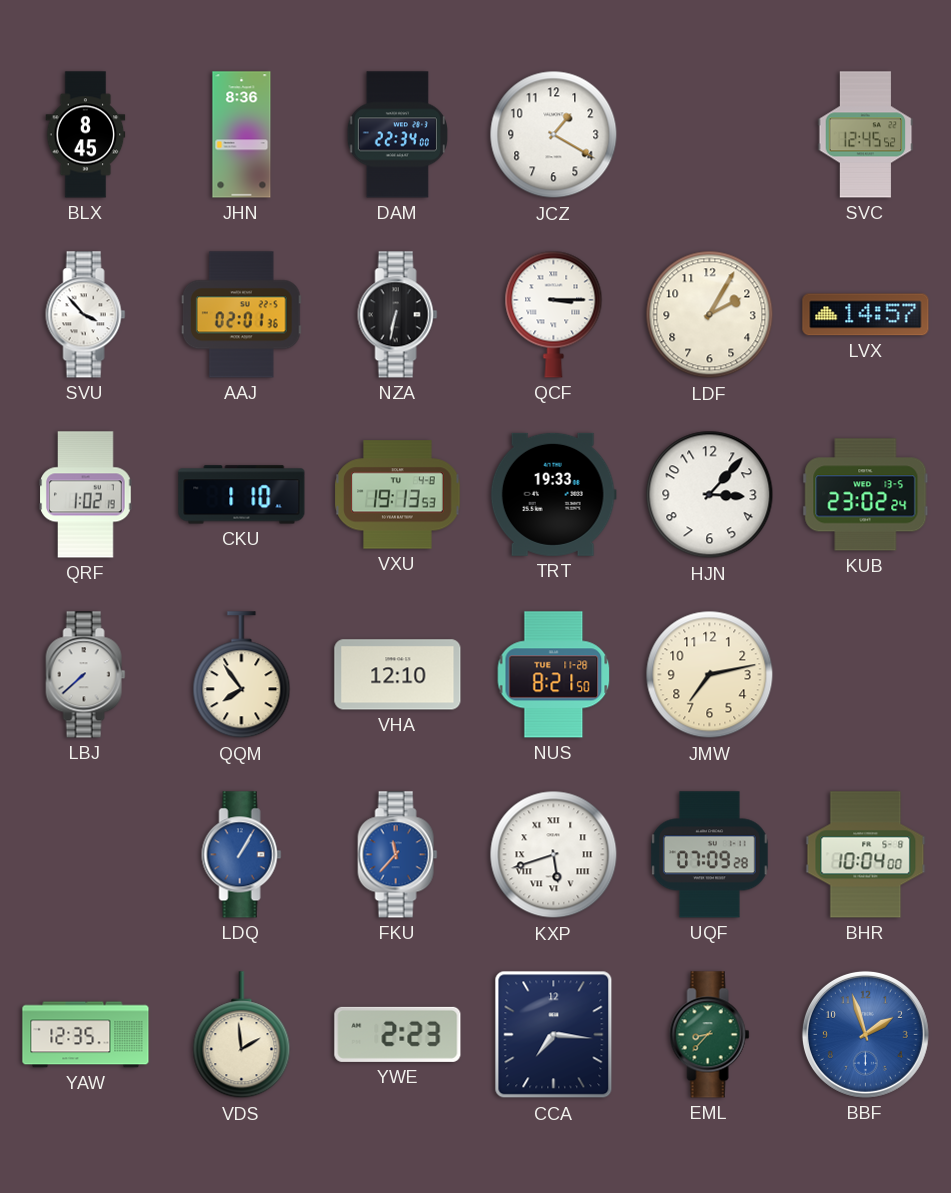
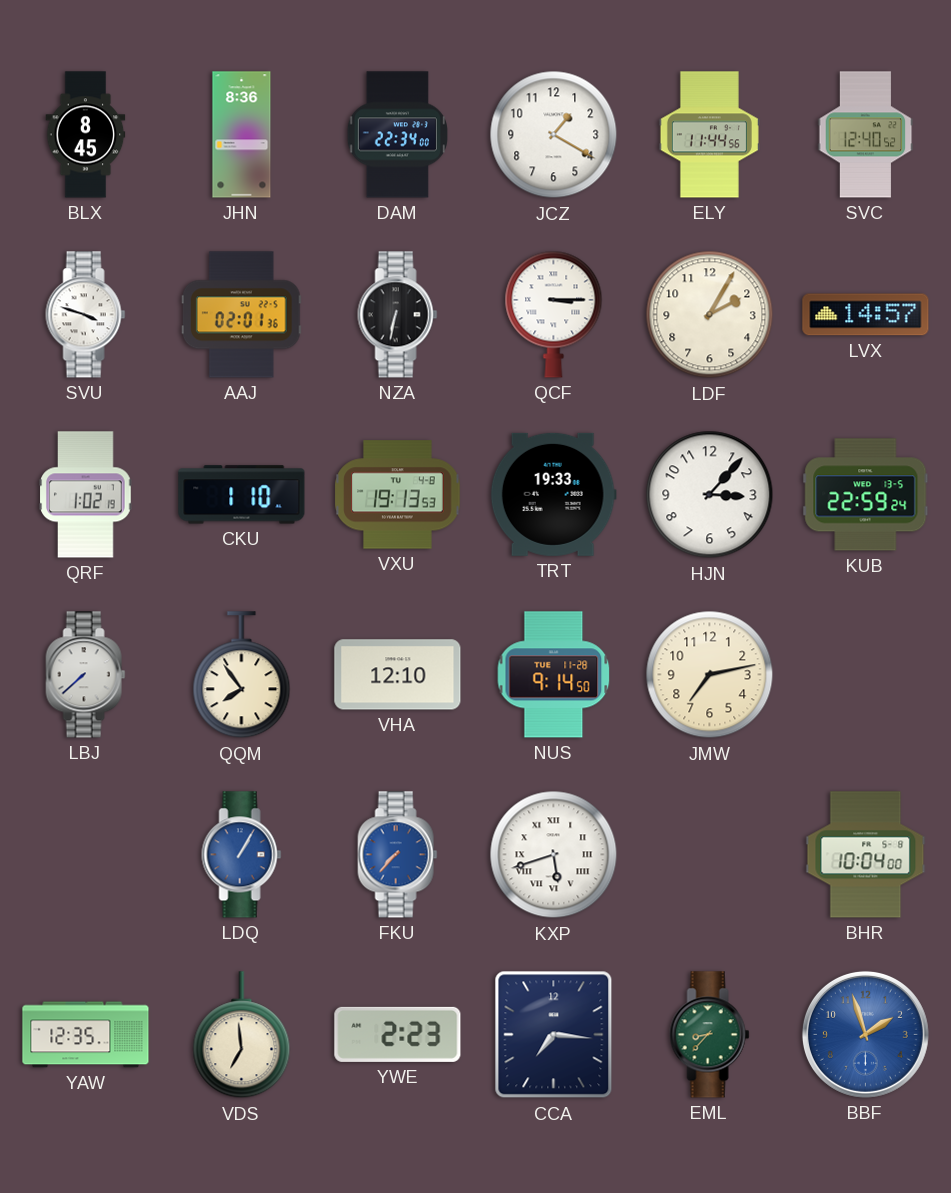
ELY: none -> 11:44 (709, 135)
SVC: 12:45 -> 12:40 (866, 135)
SVU: 3:53 -> 3:48 (86, 315)
KUB: 23:02 -> 22:59 (866, 495)
NUS: 8:21 -> 9:14 (554, 675)
FKU: 11:37 -> 7:37 (398, 855)
UQF: 07:09 -> none (710, 855)
VDS: 1:59 -> 6:59 (242, 1035)
